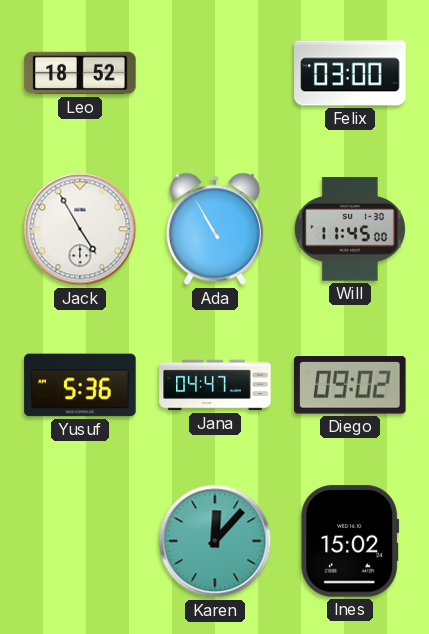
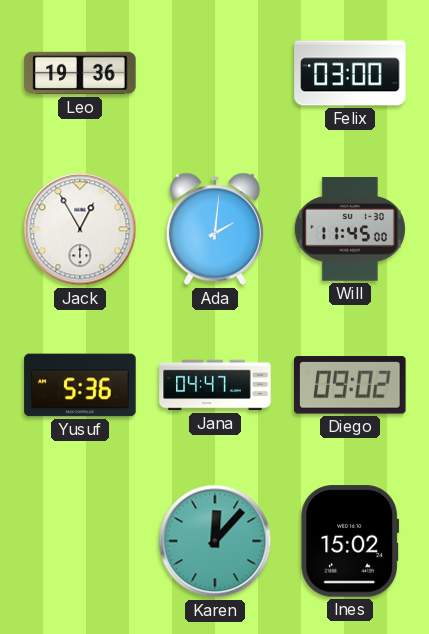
Leo: 18:52 -> 19:36 (80, 73)
Jack: 4:55 -> 12:55 (80, 229)
Ada: 10:55 -> 2:01 (215, 229)
